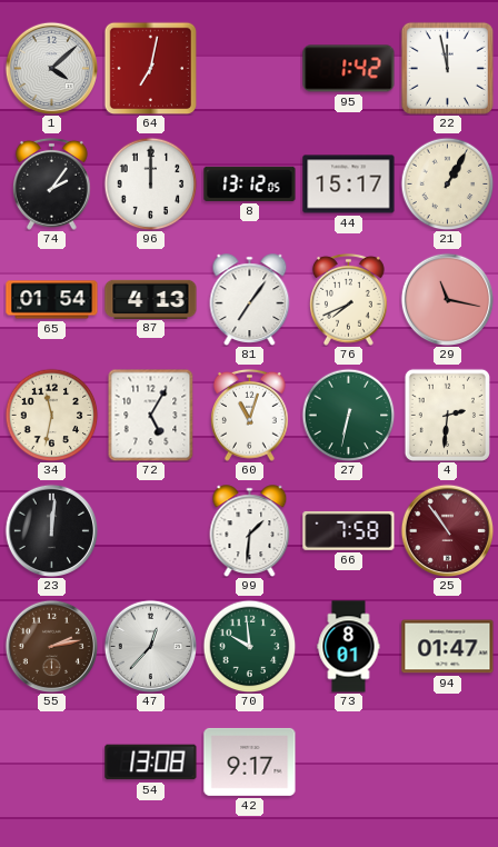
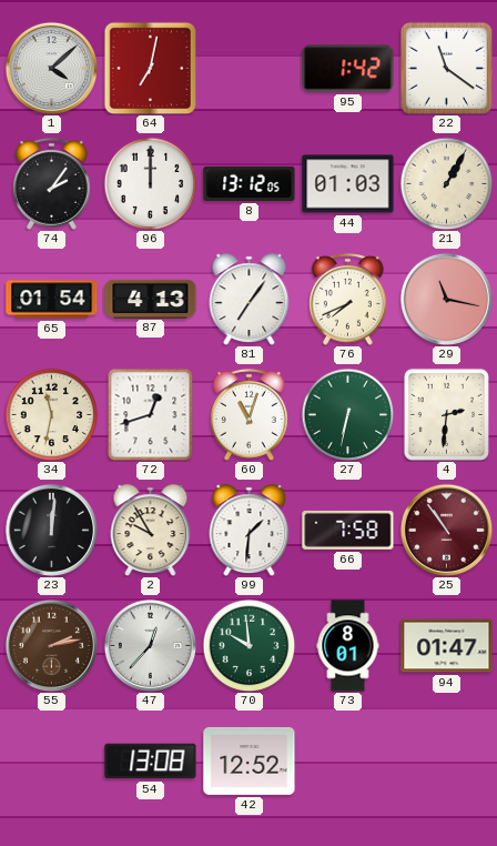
22: 11:58 -> 11:21 (446, 68)
44: 15:17 -> 01:03 (348, 184)
72: 5:05 -> 12:42 (151, 414)
2: none -> 9:55 (151, 530)
42: 9:17 -> 12:52 (250, 761)
